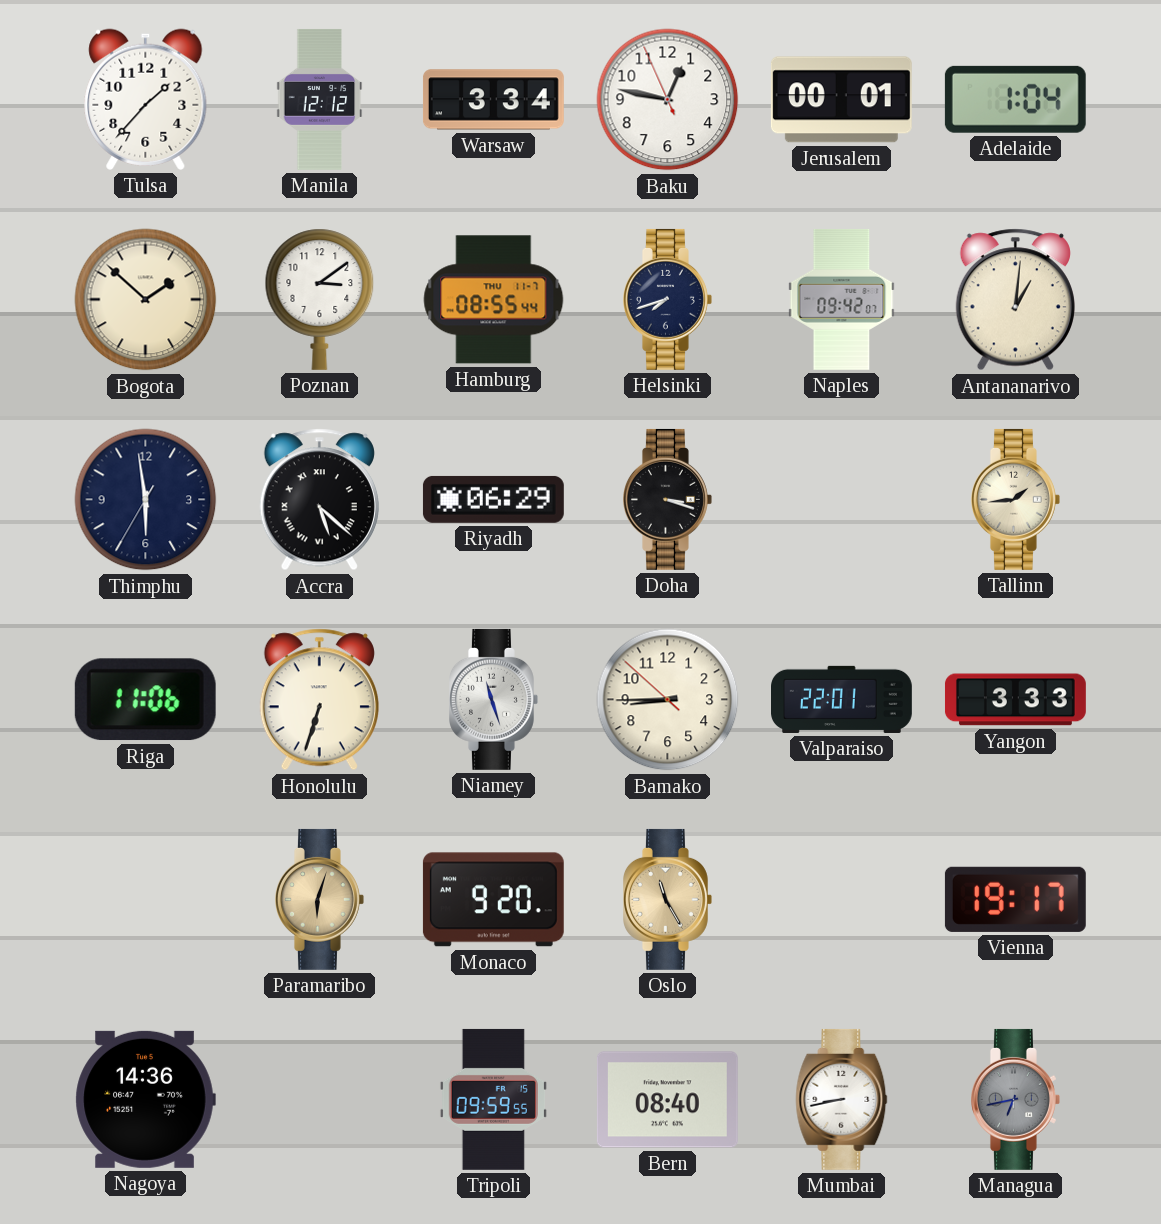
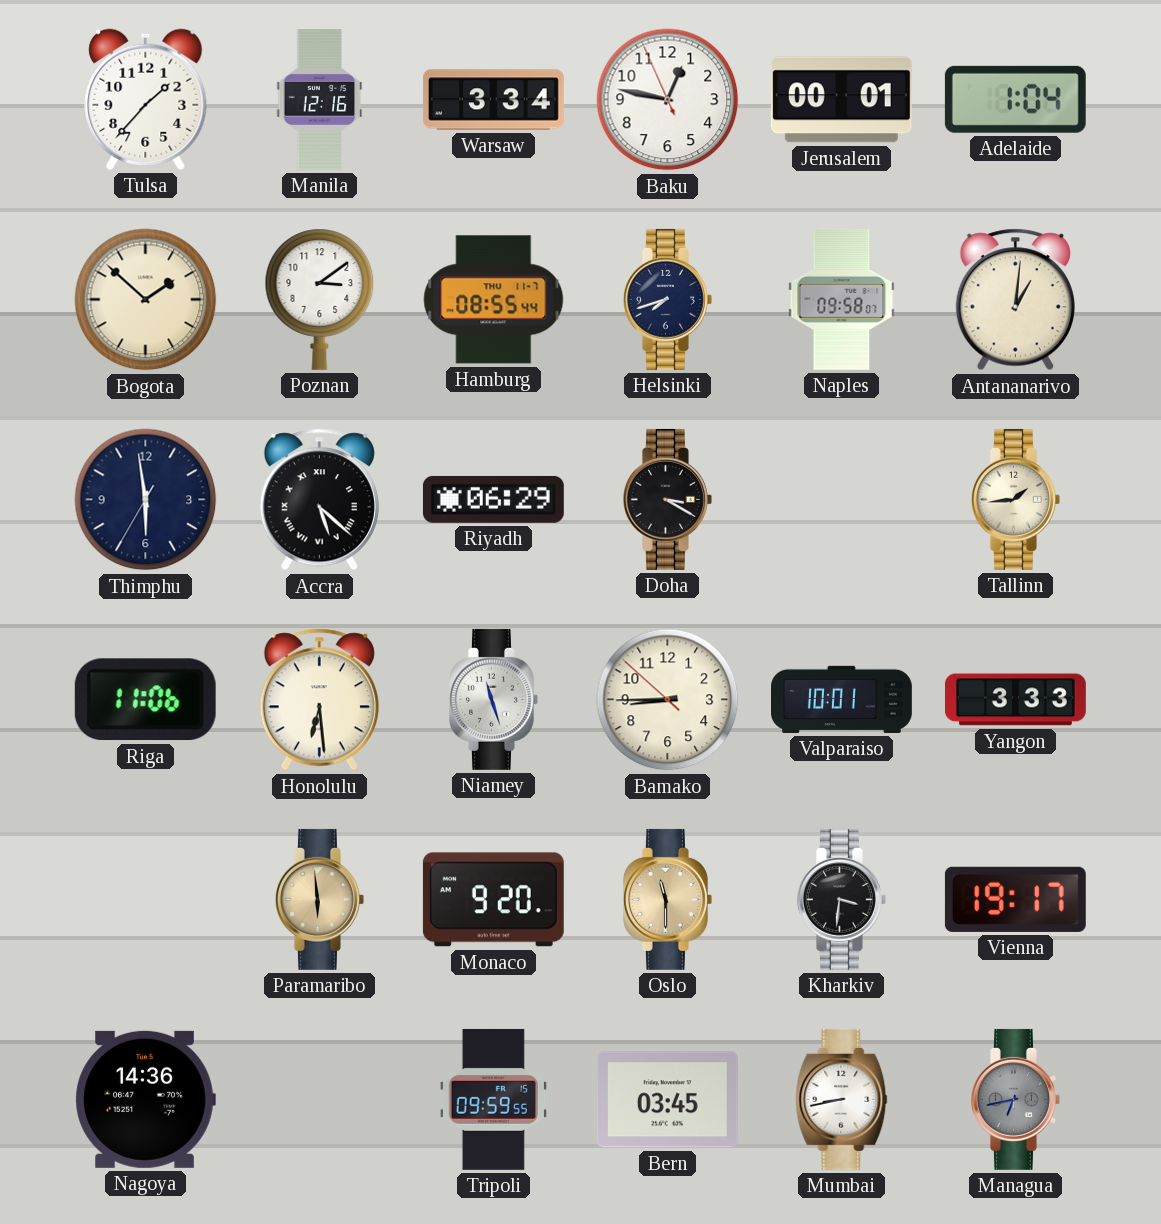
Manila: 12:12 -> 12:16 (320, 99)
Naples: 09:42 -> 09:58 (842, 299)
Doha: 3:18 -> 3:20 (668, 499)
Honolulu: 6:33 -> 6:29 (319, 700)
Valparaiso: 22:01 -> 10:01 (842, 699)
Paramaribo: 6:03 -> 5:59 (320, 899)
Oslo: 11:25 -> 11:30 (668, 899)
Kharkiv: none -> 3:31 (842, 899)
Bern: 08:40 -> 03:45 (667, 1100)
